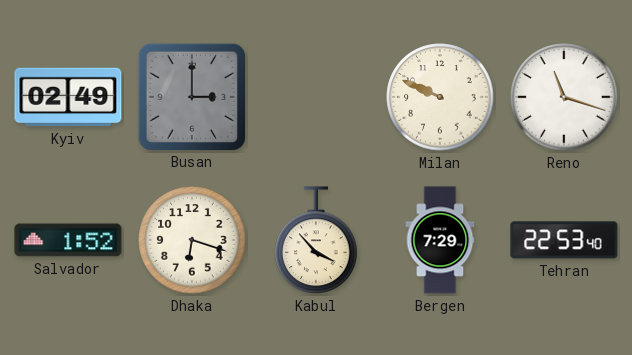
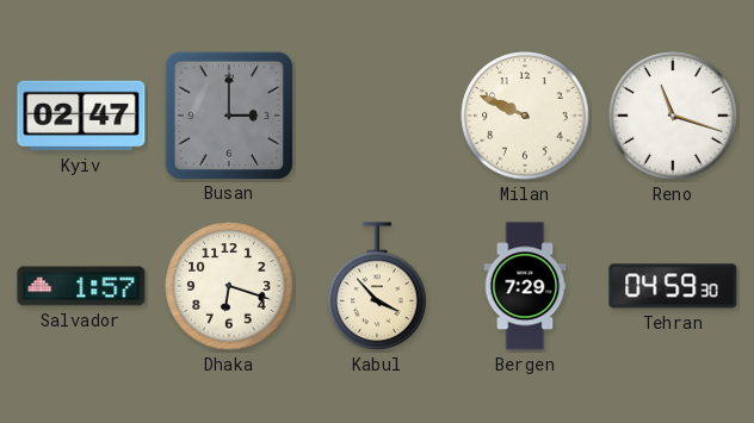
Kyiv: 02:49 -> 02:47 (81, 116)
Salvador: 1:52 -> 1:57 (81, 286)
Tehran: 22:53 -> 04:59 (673, 286)
